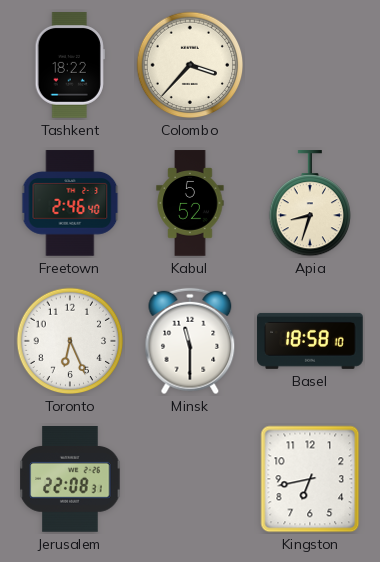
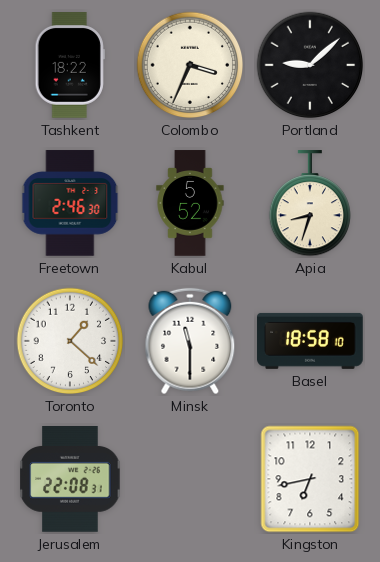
Colombo: 3:37 -> 3:34 (190, 65)
Portland: none -> 9:08 (310, 65)
Freetown: 2:46:40 -> 2:46:30 (70, 203)
Toronto: 6:26 -> 1:22 (70, 341)
